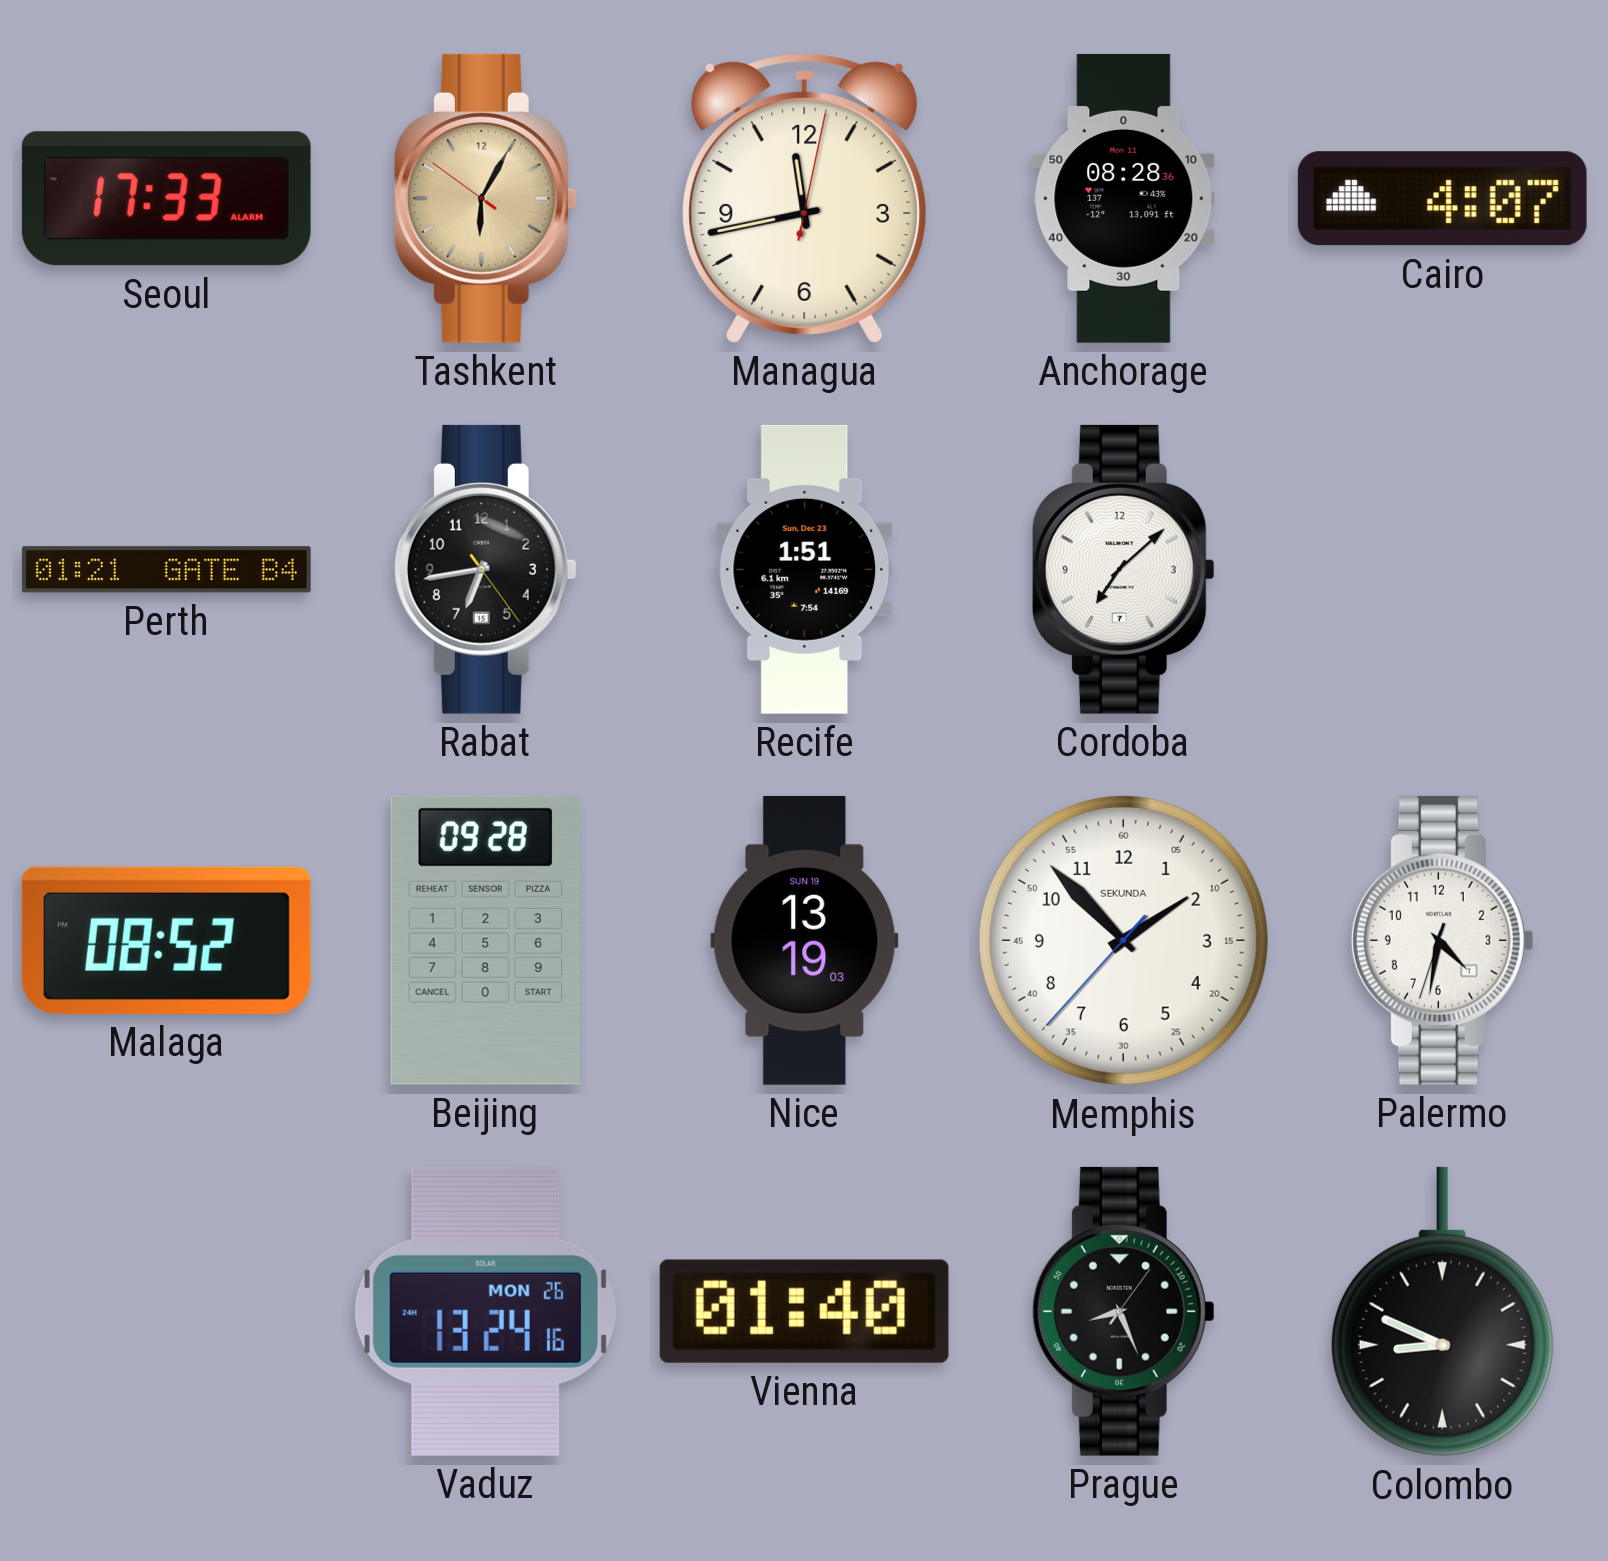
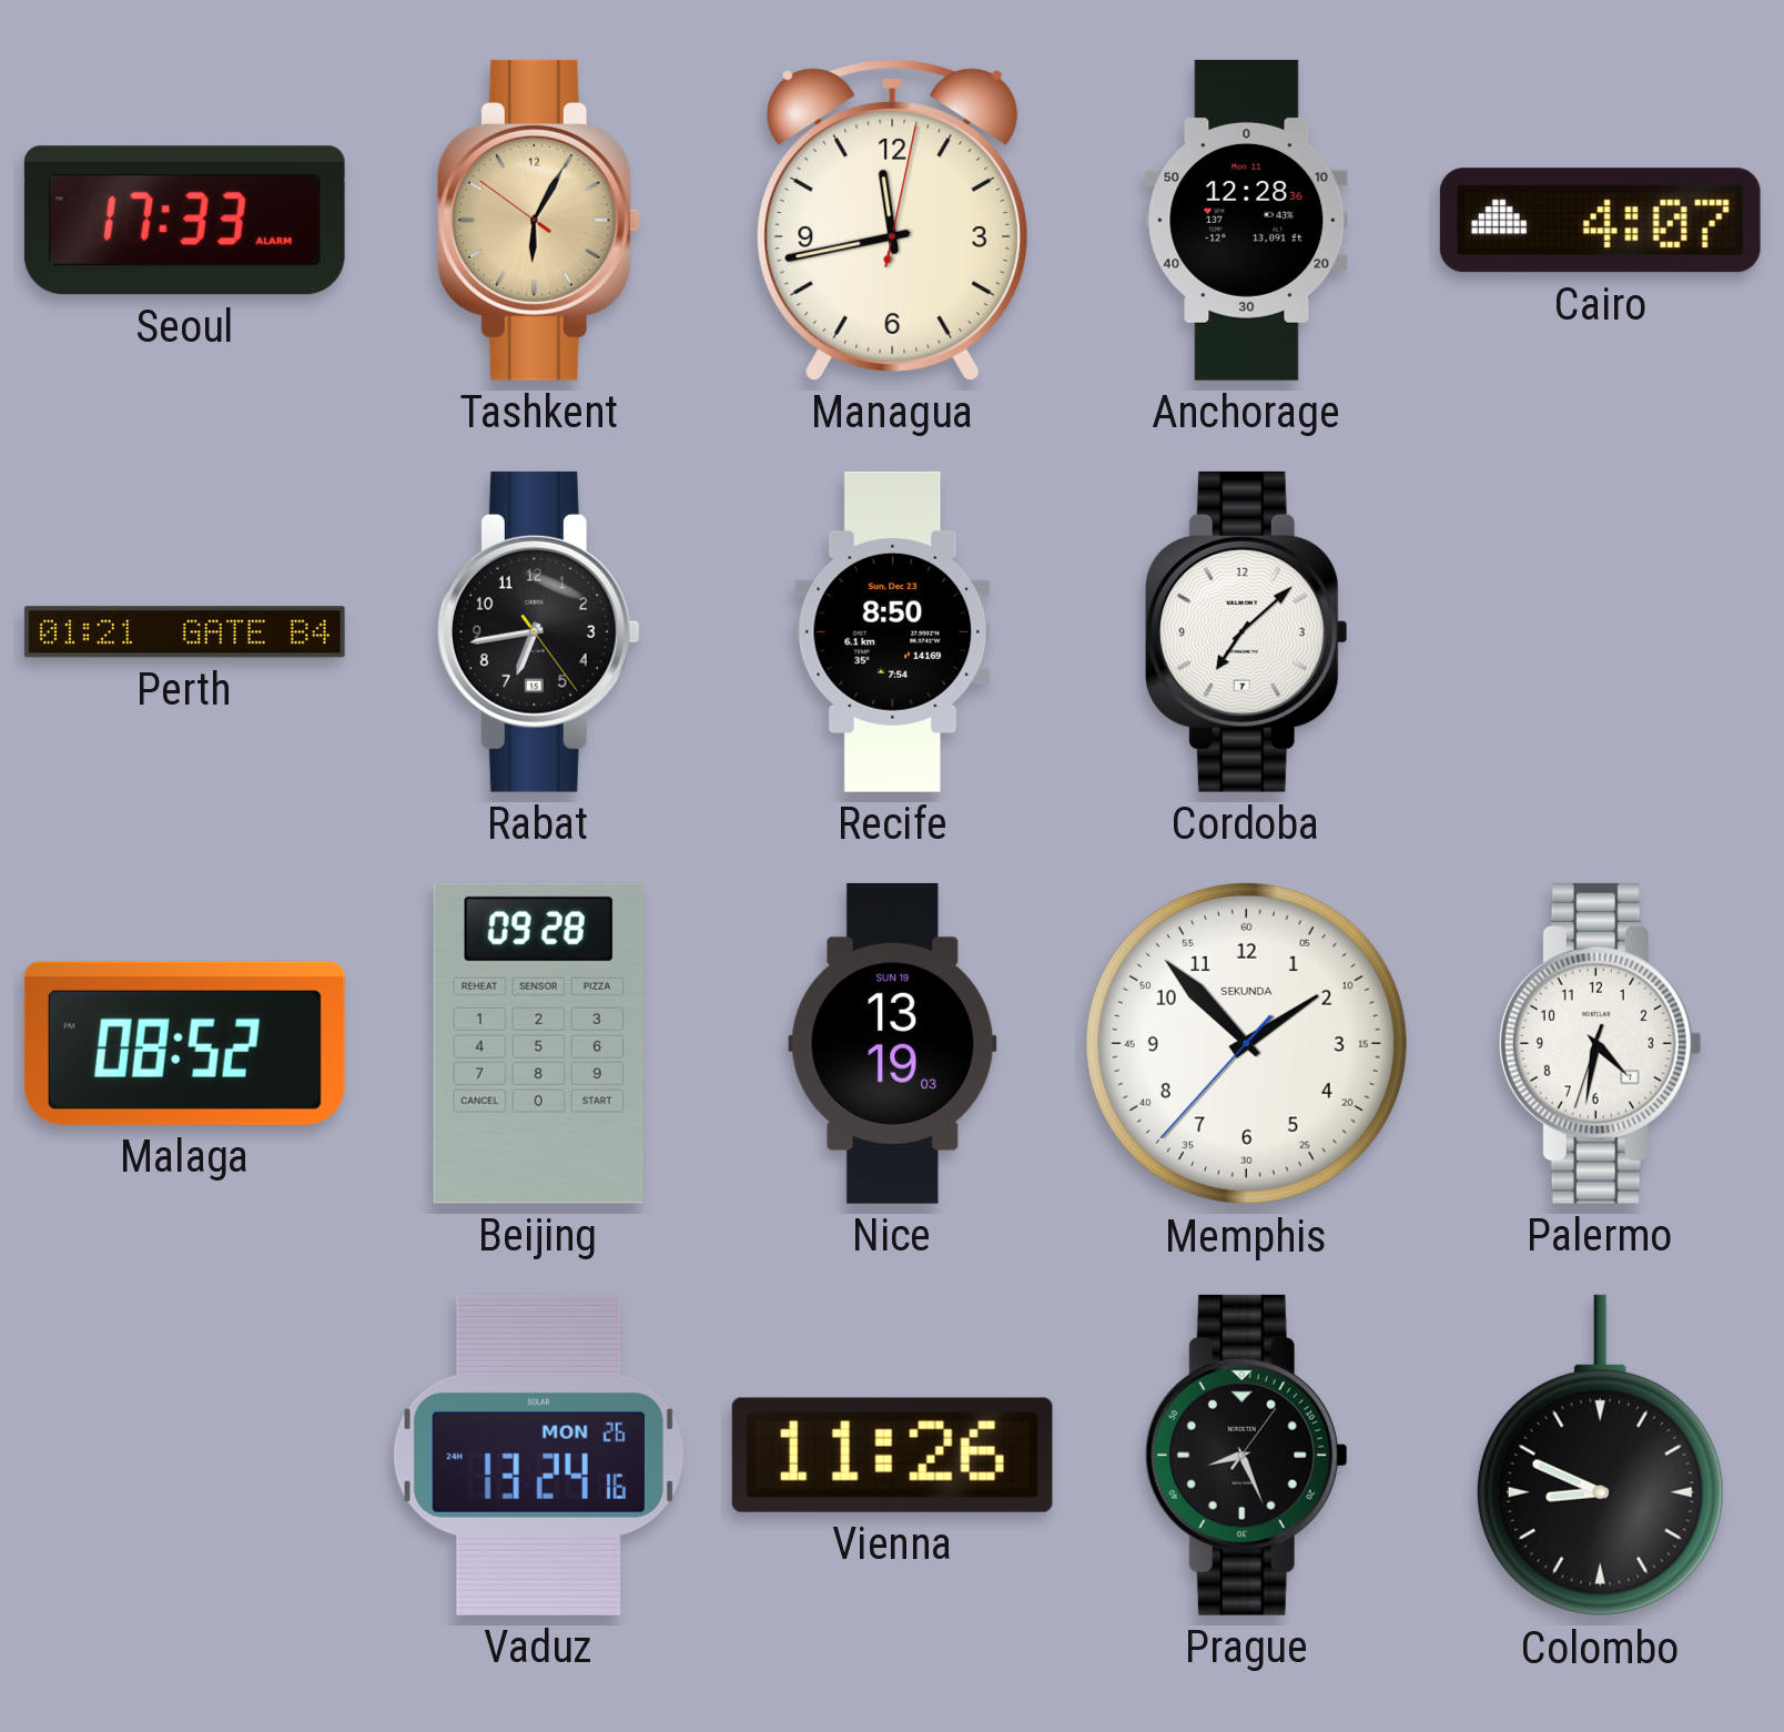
Anchorage: 08:28 -> 12:28 (1247, 220)
Recife: 1:51 -> 8:50 (893, 631)
Vienna: 01:40 -> 11:26 (892, 1455)
